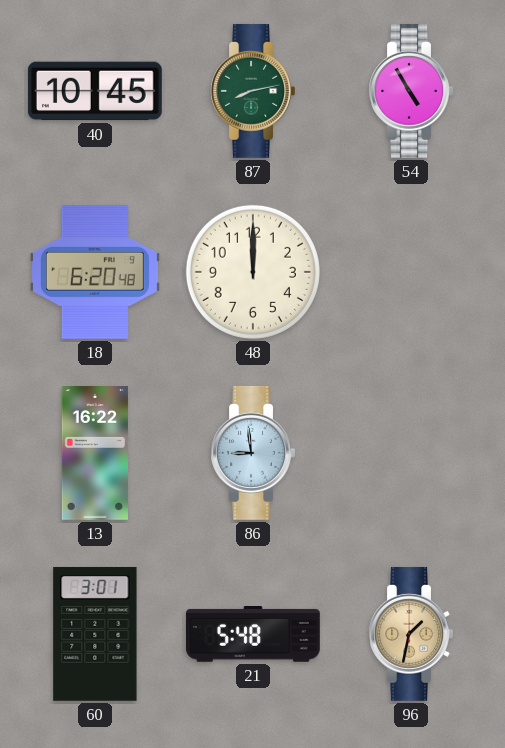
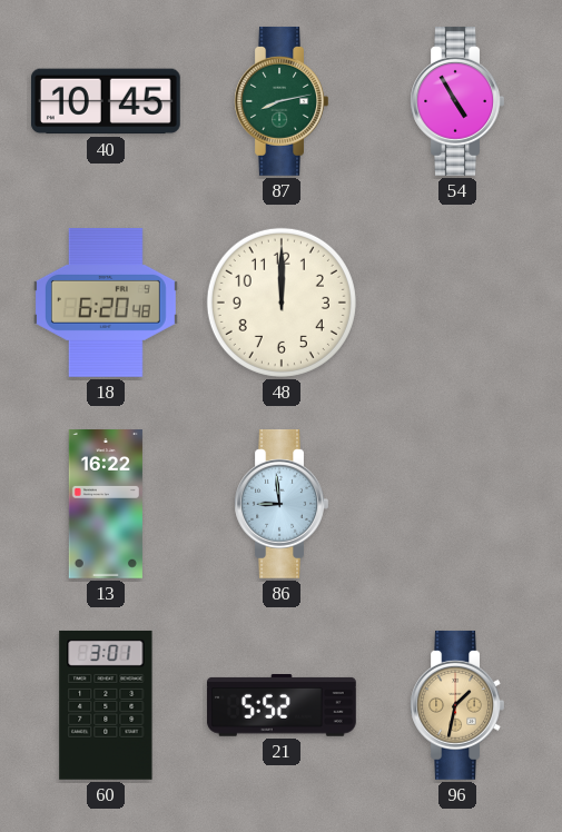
21: 5:48 -> 5:52 (282, 706)
